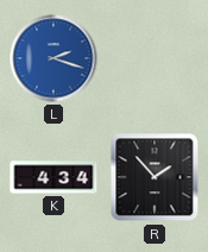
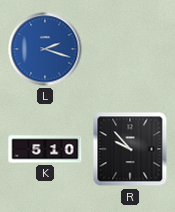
K: 4:34 -> 5:10 (45, 149)
R: 1:53 -> 9:53 (130, 149)
